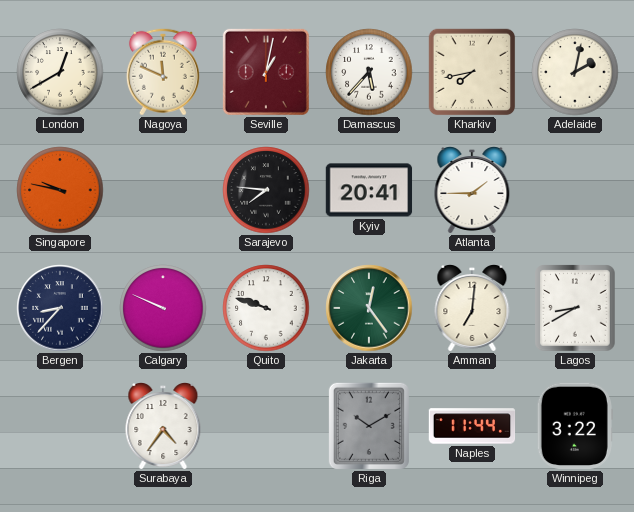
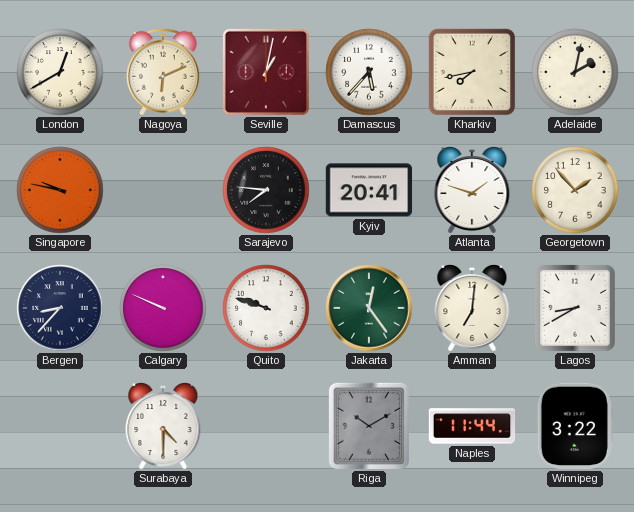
Nagoya: 11:49 -> 6:11 (163, 72)
Atlanta: 1:45 -> 1:48 (472, 191)
Georgetown: none -> 1:53 (575, 190)
Surabaya: 4:36 -> 4:30 (163, 427)
